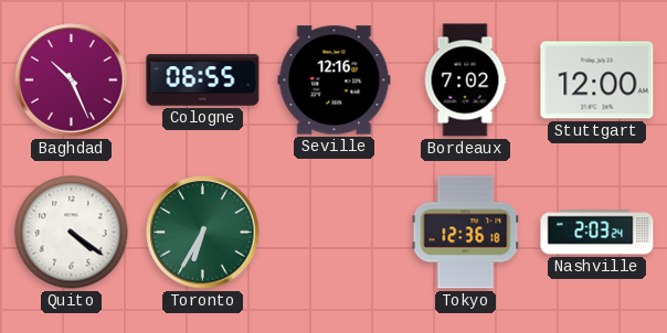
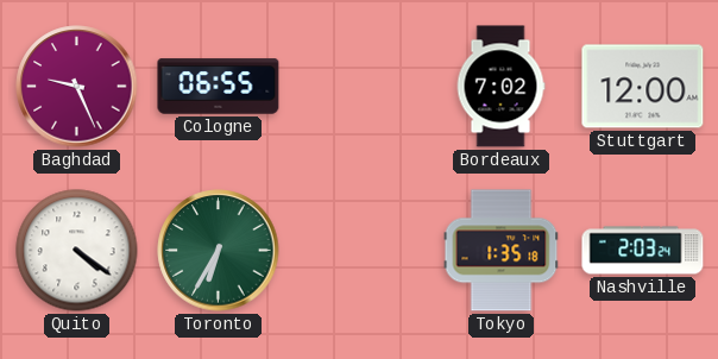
Baghdad: 10:26 -> 9:26 (77, 87)
Seville: 12:16 -> none (335, 80)
Tokyo: 12:36 -> 1:35 (502, 251)
